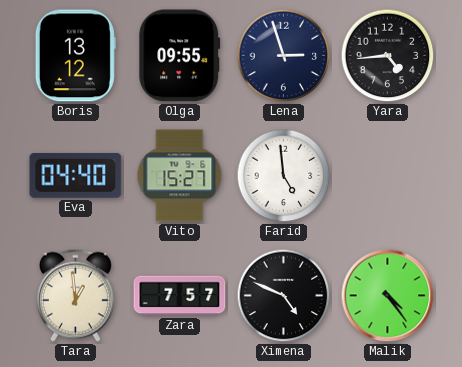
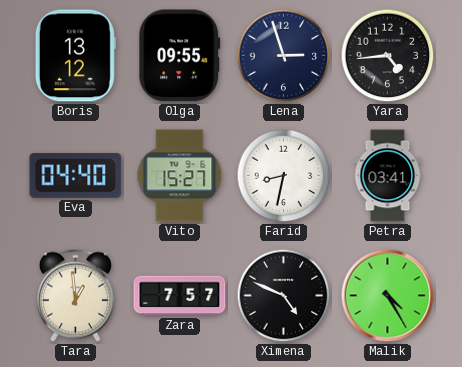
Farid: 4:59 -> 8:32 (284, 176)
Petra: none -> 03:41 (388, 176)
Malik: 4:24 -> 4:25 (388, 296)
